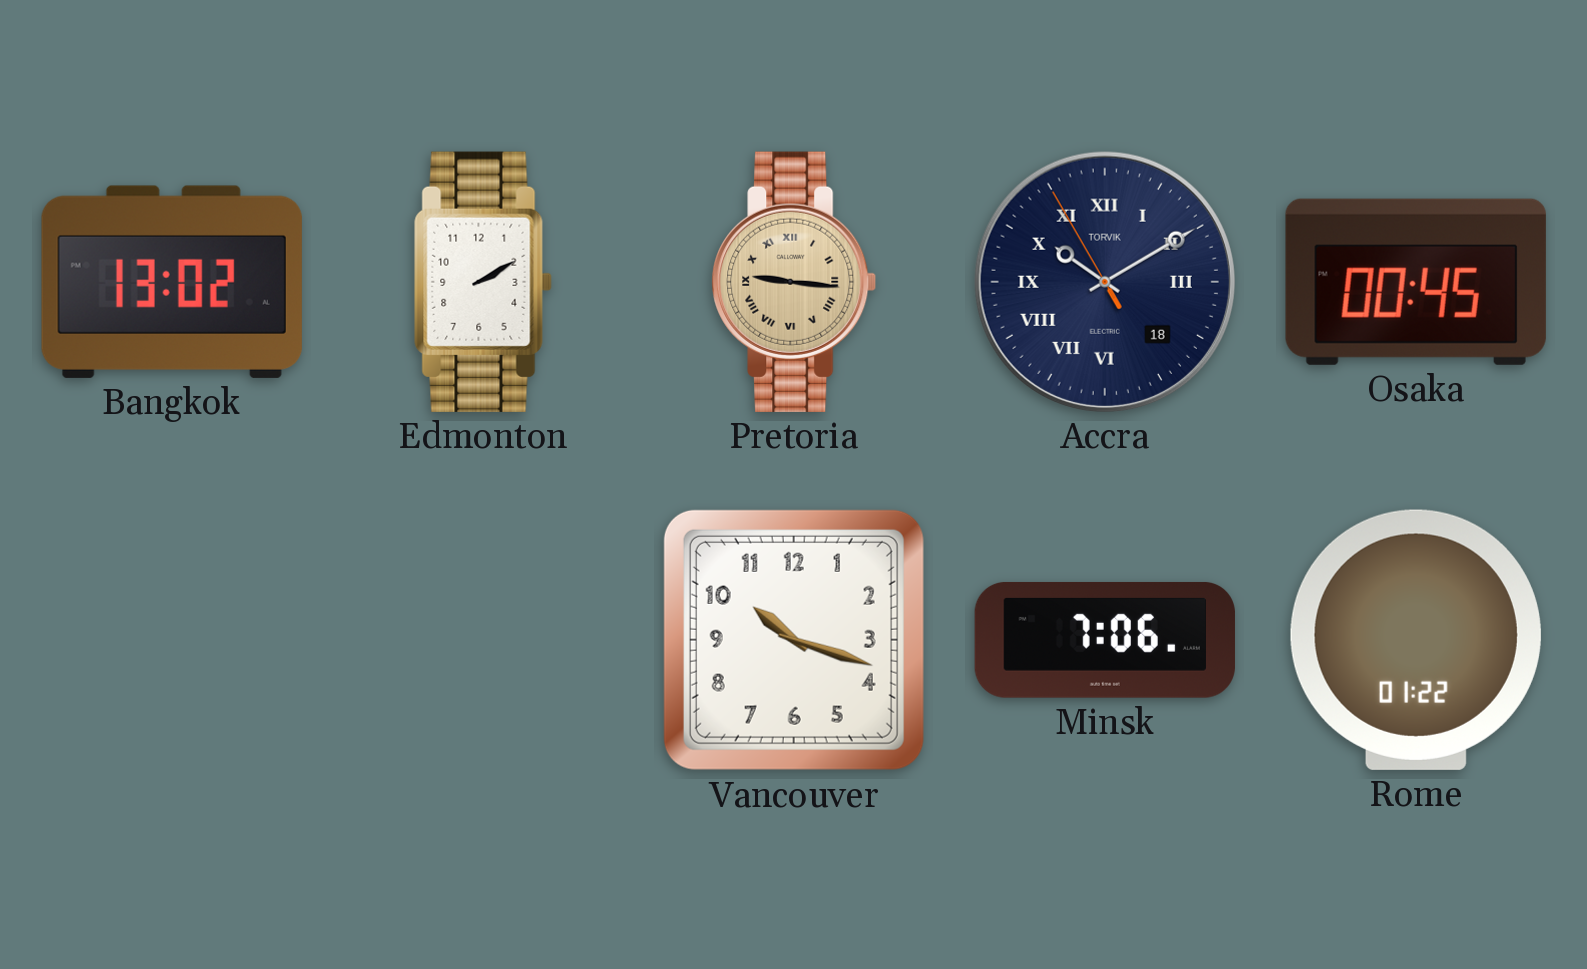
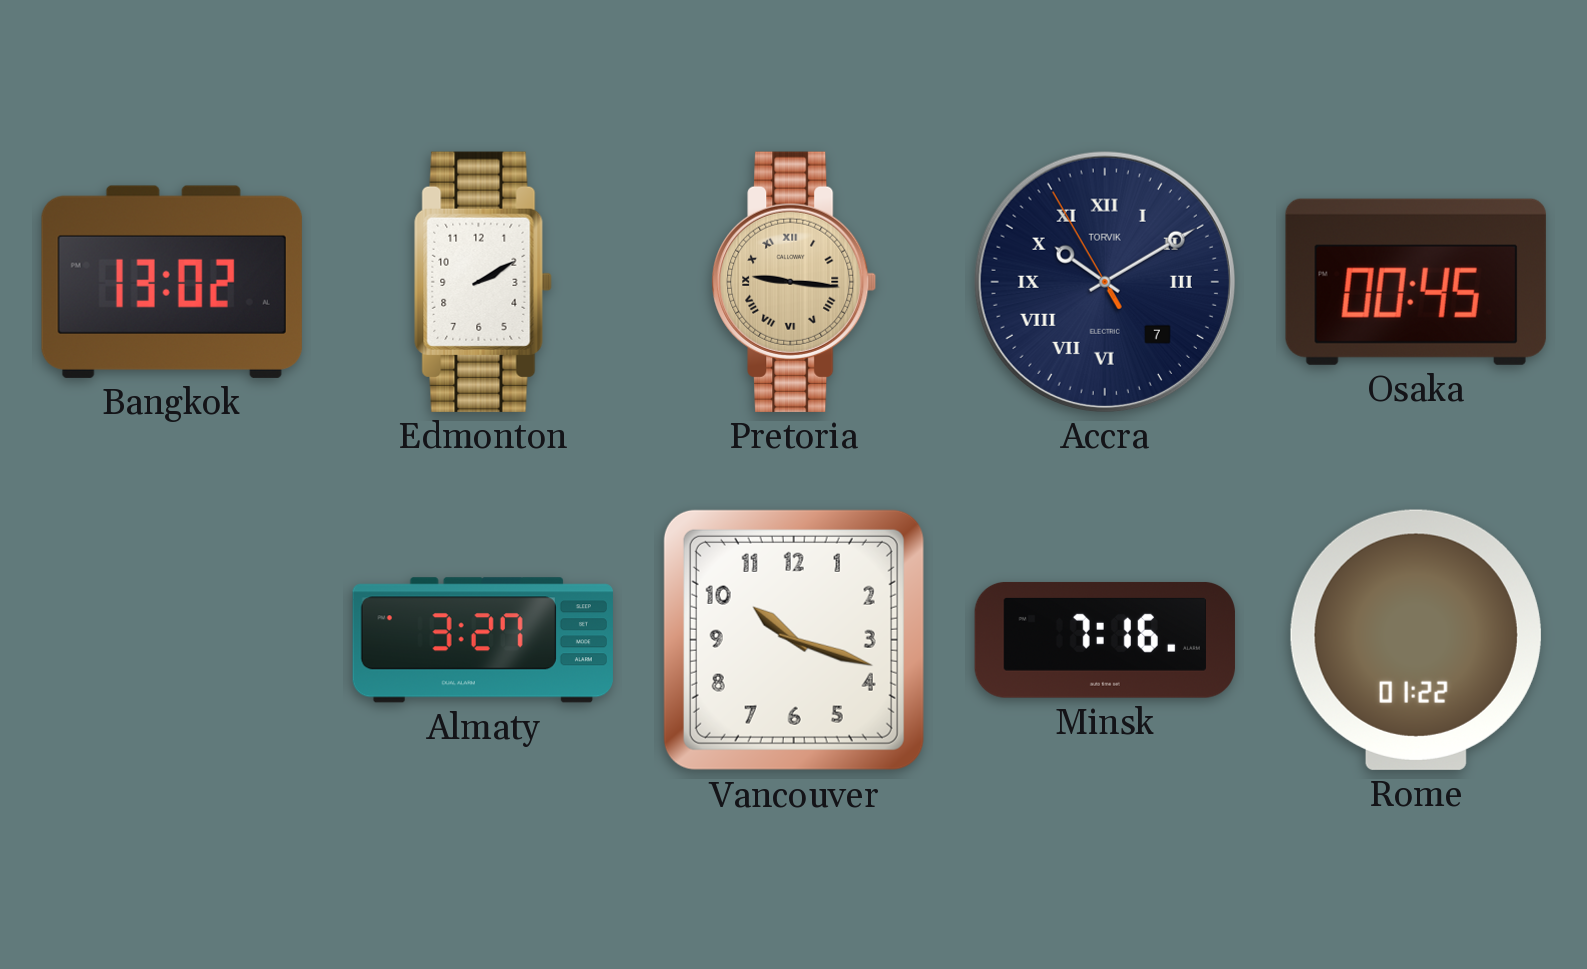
Accra date: 18 -> 7 (1105, 282)
Almaty: none -> 3:27 (483, 640)
Minsk: 7:06 -> 7:16 (1105, 640)
